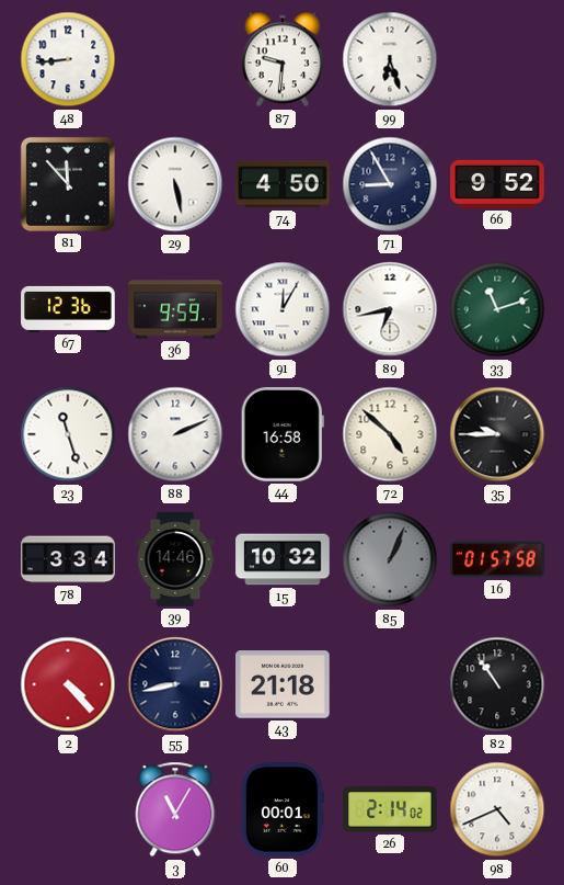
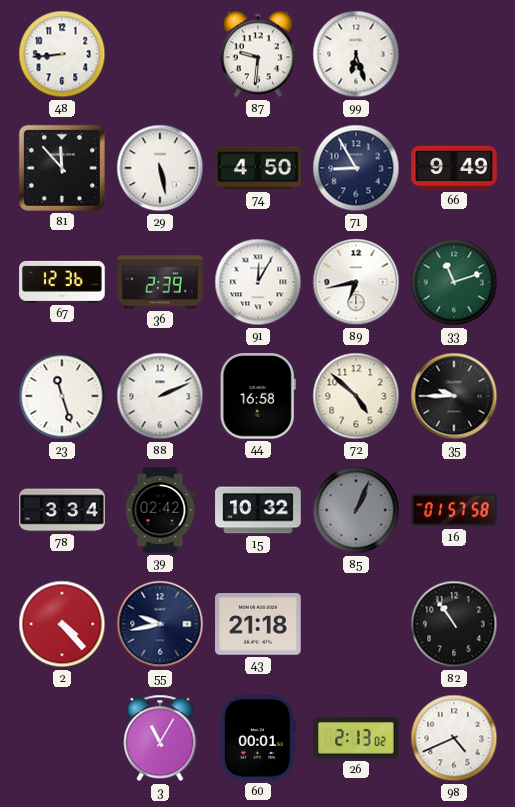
66: 9:52 -> 9:49 (454, 168)
36: 9:59 -> 2:39 (160, 282)
39: 14:46 -> 02:42 (160, 510)
55: 8:43 -> 9:43 (160, 624)
26: 2:14 -> 2:13 (356, 738)
